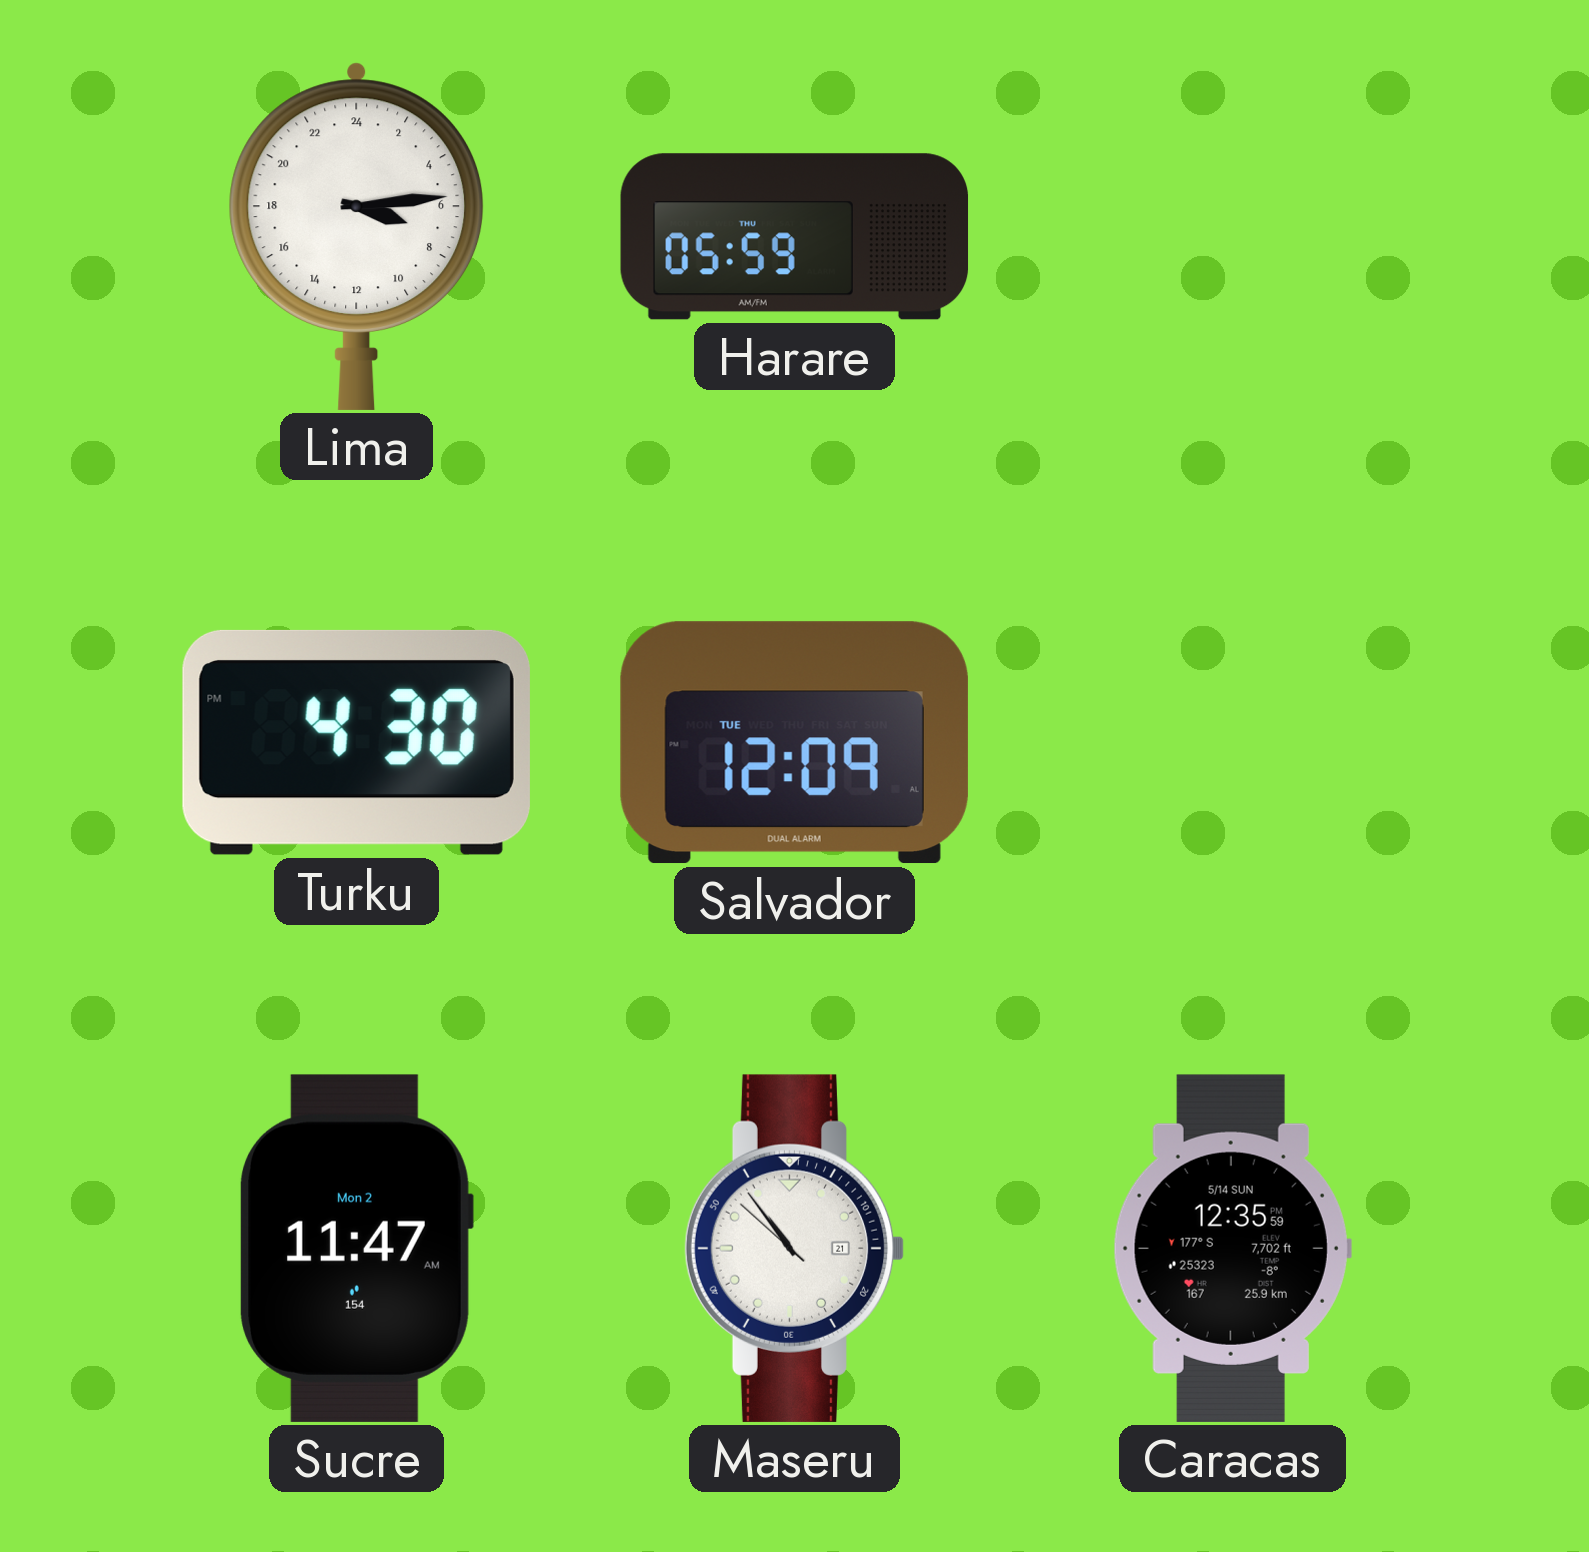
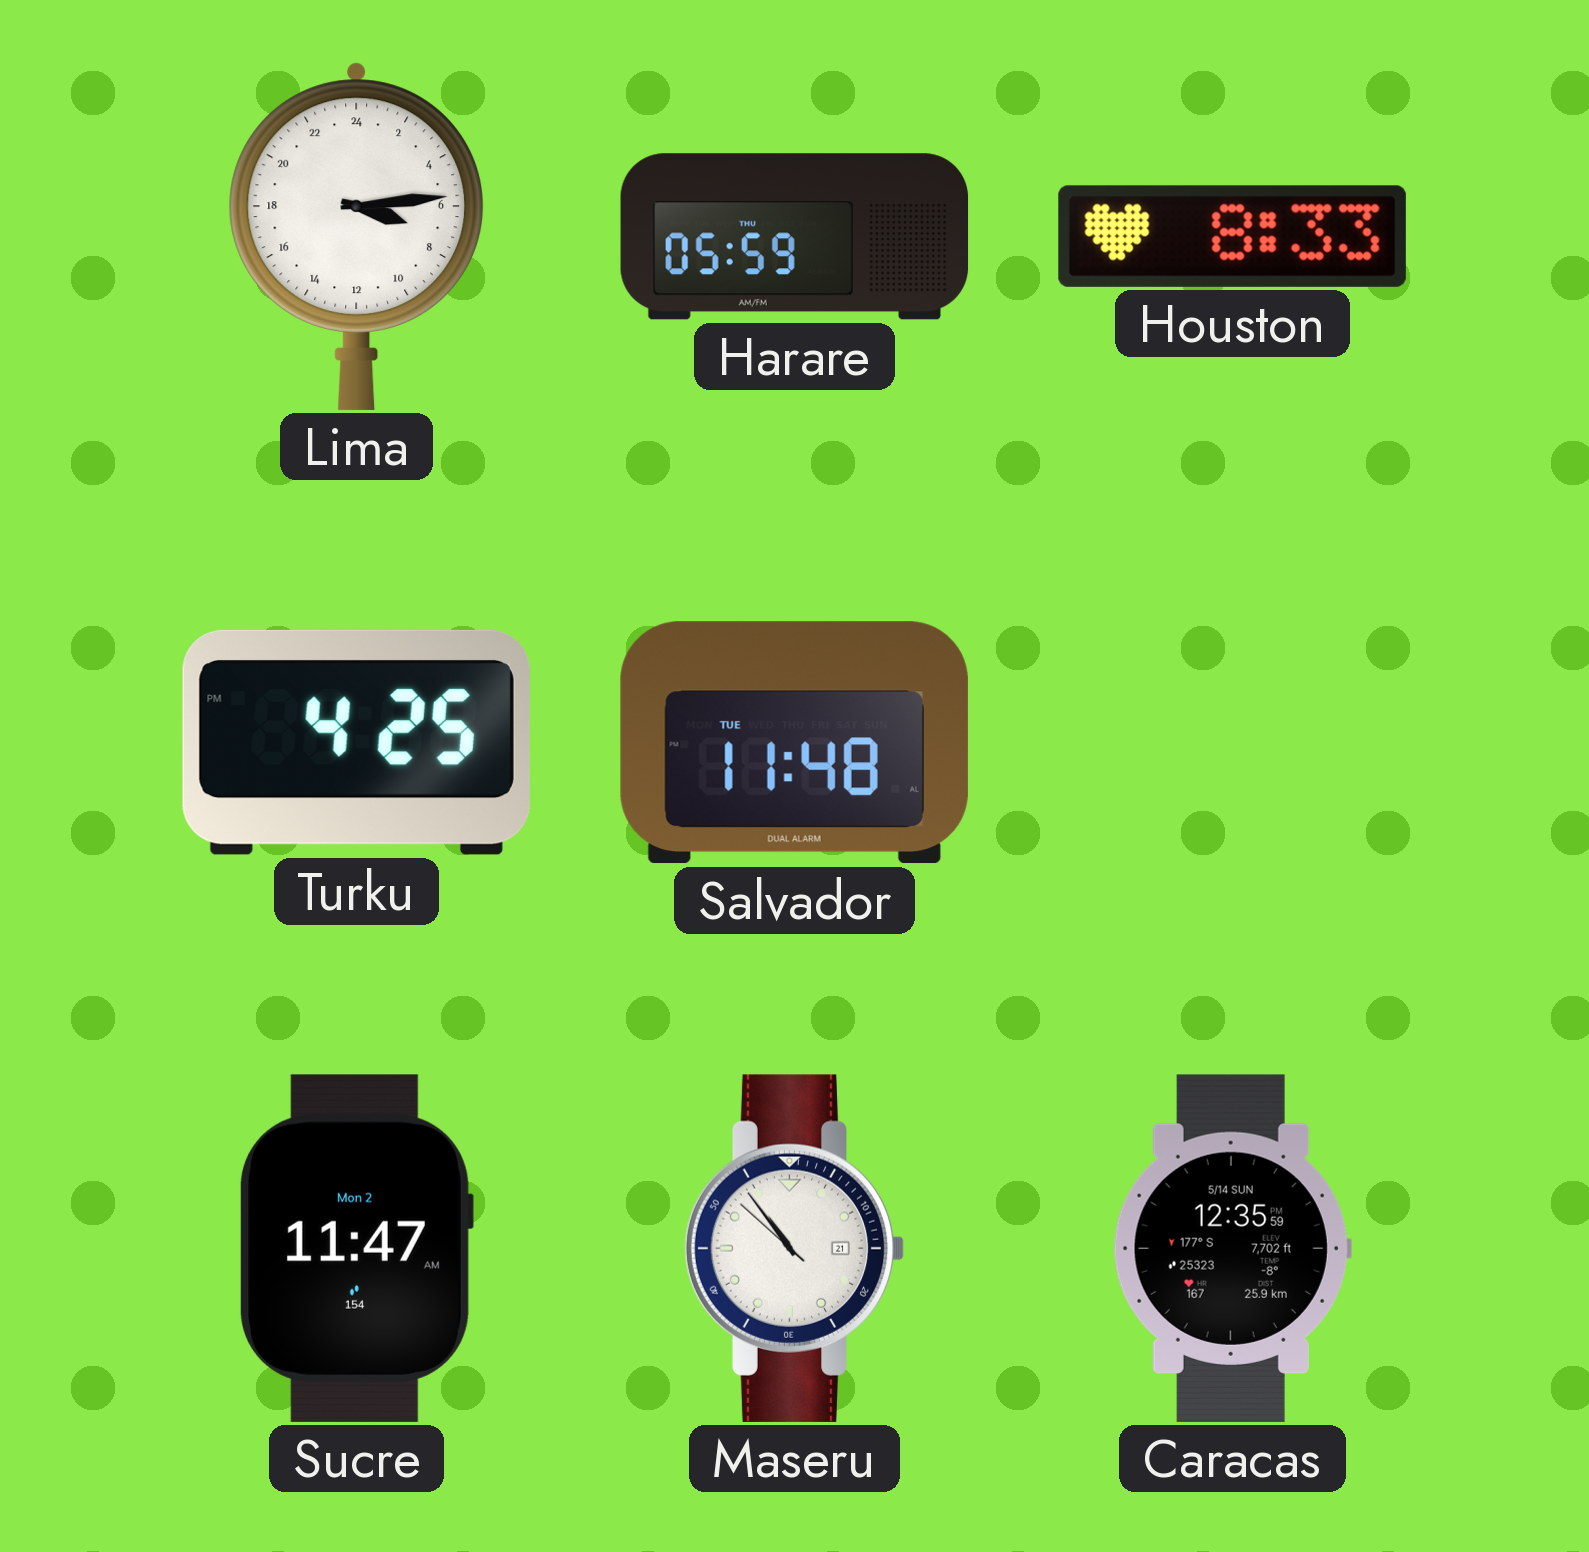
Houston: none -> 8:33 (1232, 236)
Turku: 4:30 -> 4:25 (356, 742)
Salvador: 12:09 -> 11:48 (794, 743)
